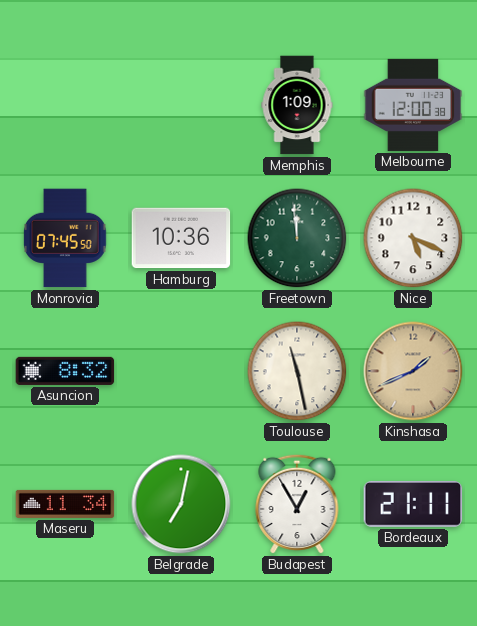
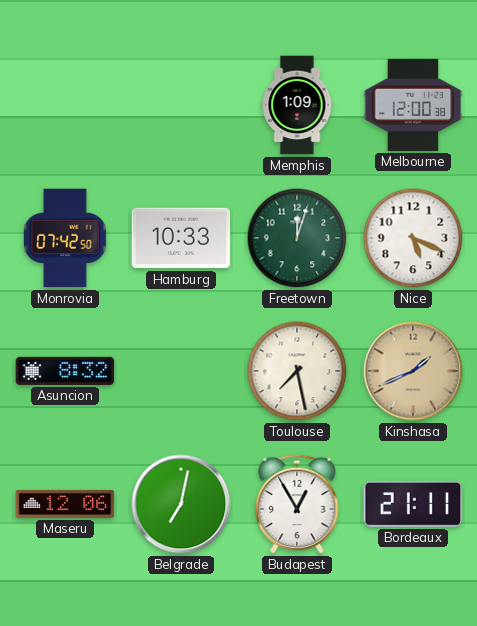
Monrovia: 07:45 -> 07:42 (65, 238)
Hamburg: 10:36 -> 10:33 (181, 238)
Freetown: 11:59 -> 12:03 (297, 238)
Toulouse: 11:28 -> 7:28 (297, 371)
Maseru: 11:34 -> 12:06 (65, 504)
